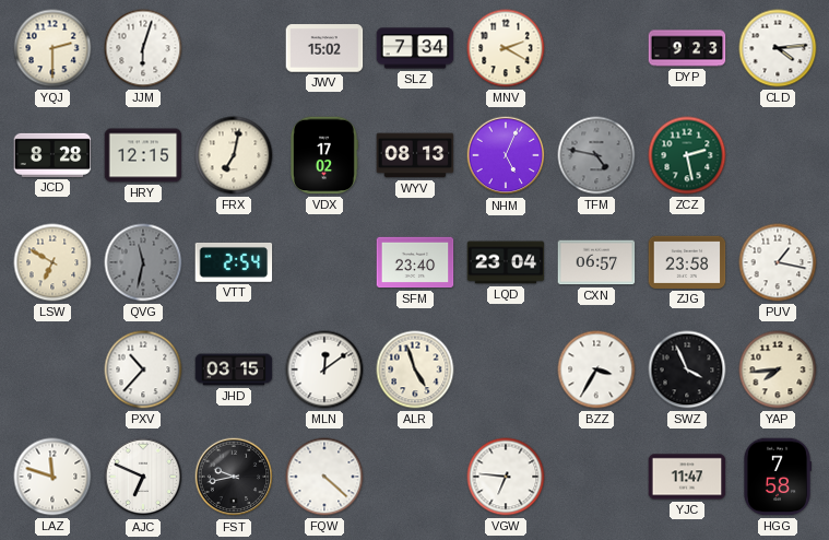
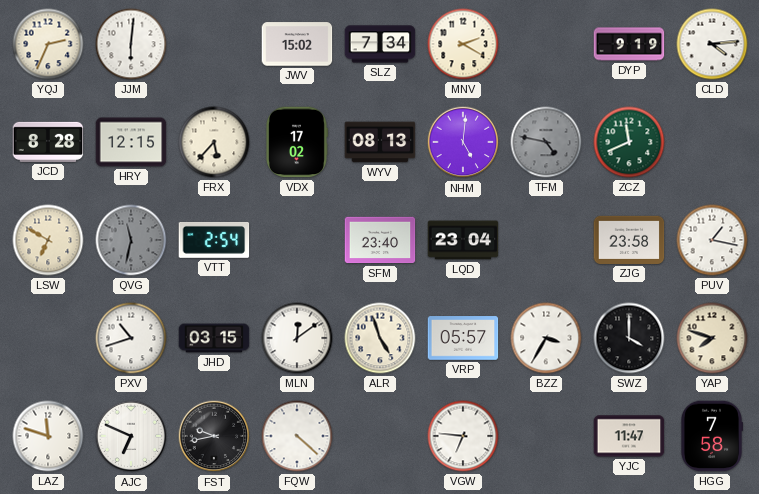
YQJ: 2:30 -> 2:34 (48, 44)
JJM: 6:03 -> 6:01 (131, 44)
DYP: 9:23 -> 9:19 (629, 44)
FRX: 7:02 -> 5:37 (214, 142)
NHM: 5:04 -> 5:01 (463, 142)
ZCZ: 2:28 -> 11:41 (629, 142)
CXN: 06:57 -> none (596, 262)
PXV: 10:37 -> 10:42 (131, 338)
VRP: none -> 05:57 (463, 338)
SWZ: 3:56 -> 4:00 (629, 338)
YAP: 7:44 -> 7:48 (712, 338)
